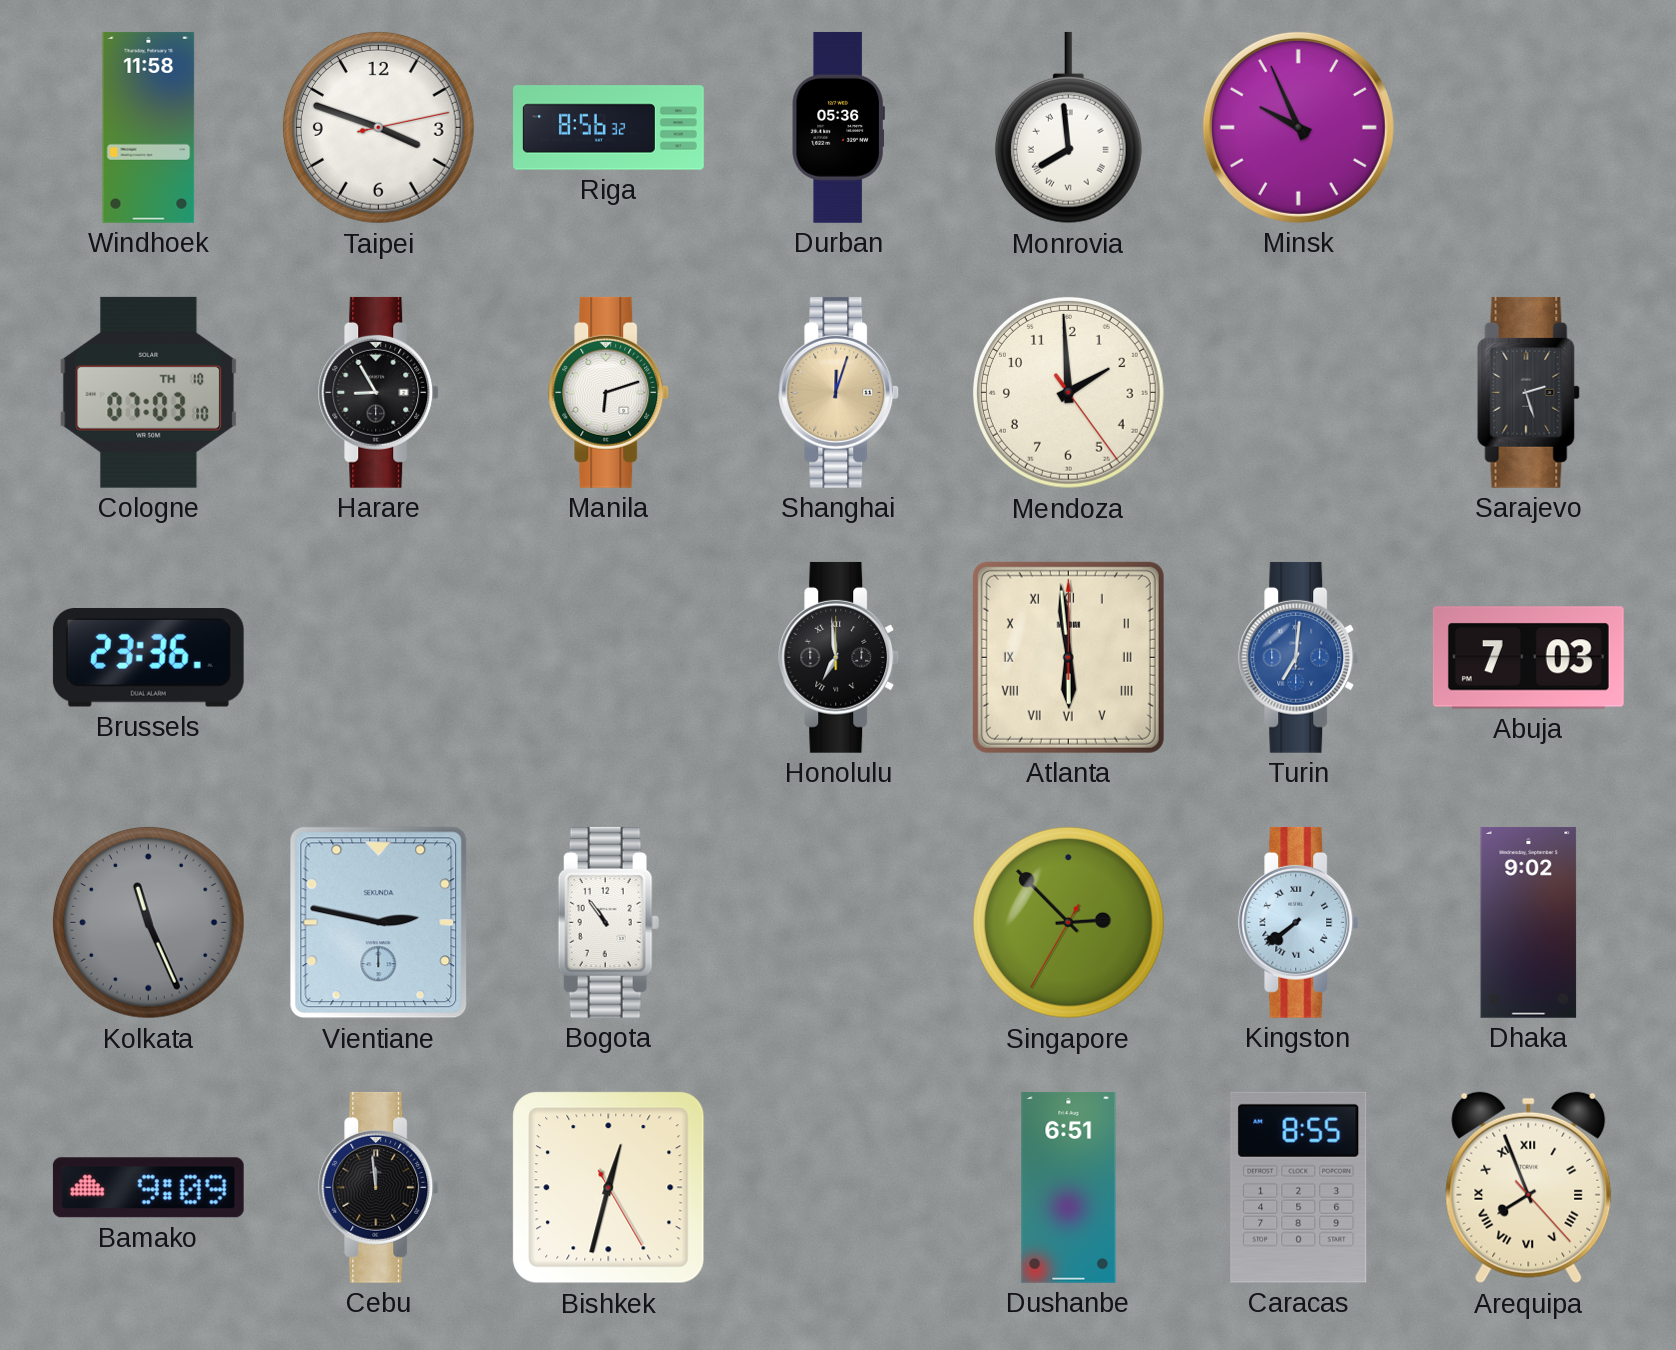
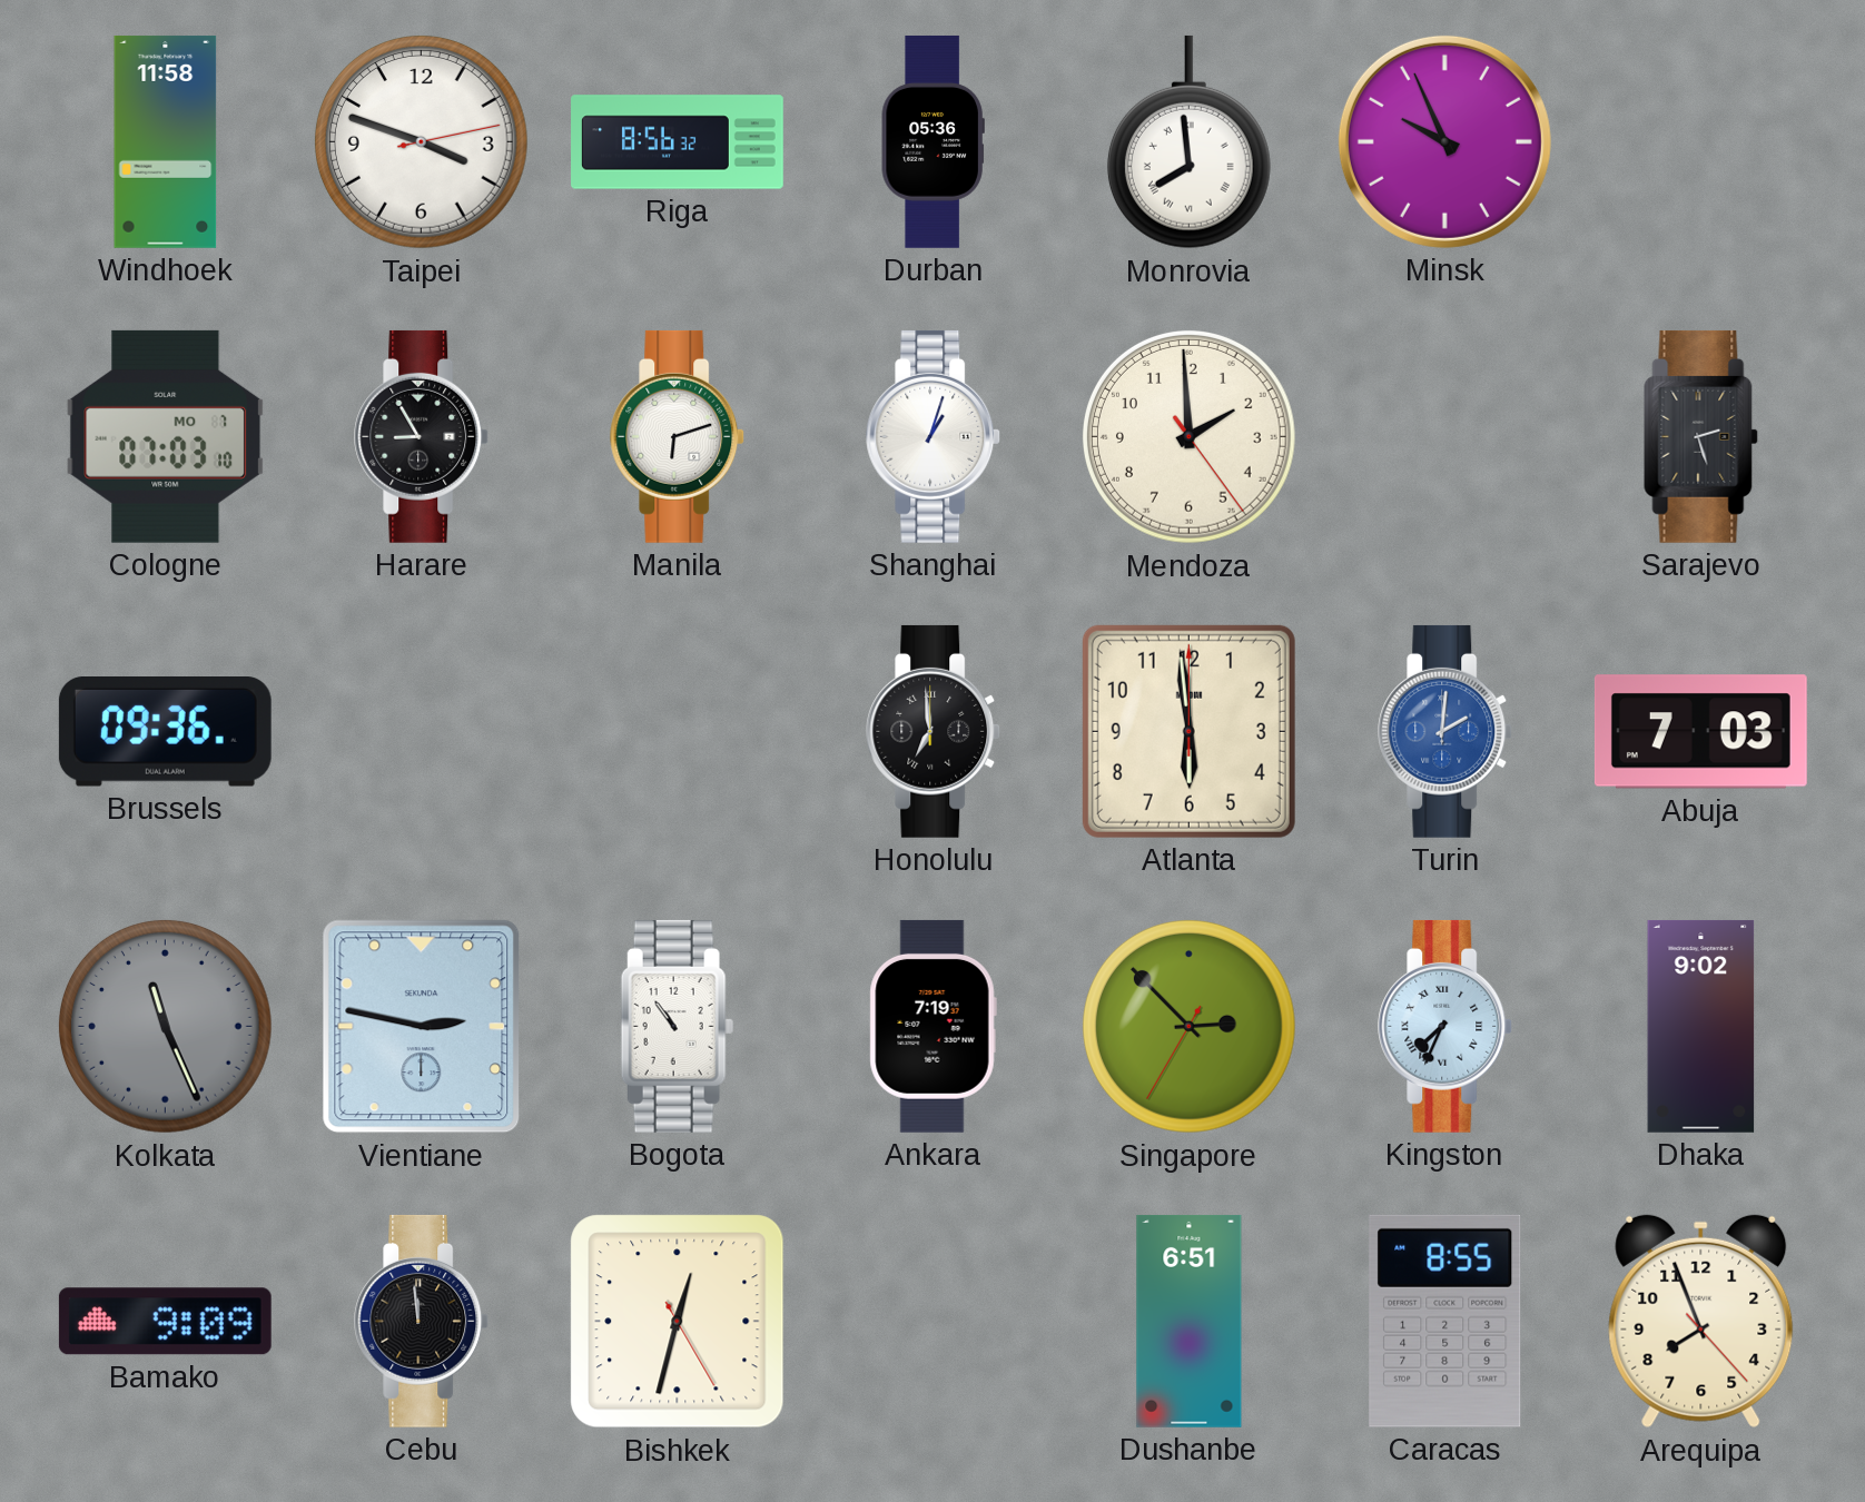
Cologne date: TH 10 -> MO 7 (166, 436)
Shanghai: 12:03 -> 1:03 (934, 436)
Shanghai dial: champagne -> white (934, 436)
Brussels: 23:36 -> 09:36 (165, 732)
Atlanta numerals: Roman -> Arabic (1188, 731)
Turin: 7:01 -> 2:01 (1445, 731)
Ankara: none -> 7:19 (932, 1026)
Kingston: 7:39 -> 7:34 (1445, 1026)
Arequipa numerals: Roman -> Arabic (1701, 1322)
